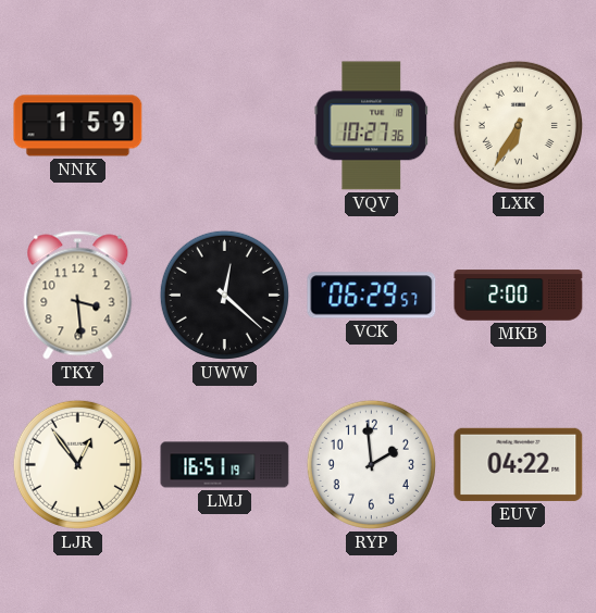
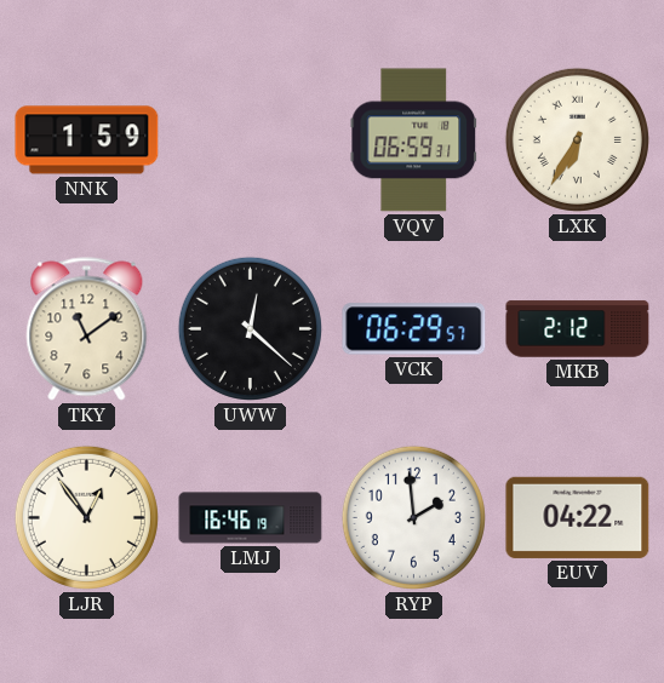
VQV: 10:27 -> 06:59 (414, 140)
TKY: 3:29 -> 11:09 (87, 329)
MKB: 2:00 -> 2:12 (578, 329)
LMJ: 16:51 -> 16:46 (251, 518)
